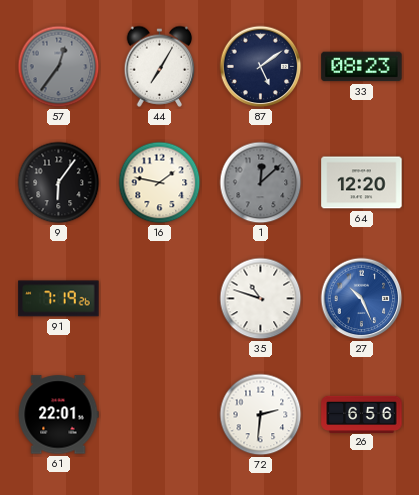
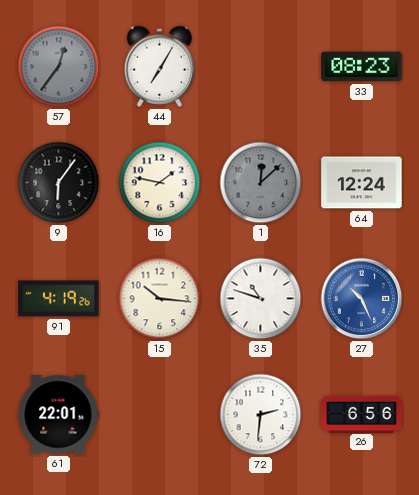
87: 5:09 -> none (261, 67)
64: 12:20 -> 12:24 (362, 183)
91: 7:19 -> 4:19 (59, 299)
15: none -> 10:16 (160, 299)
